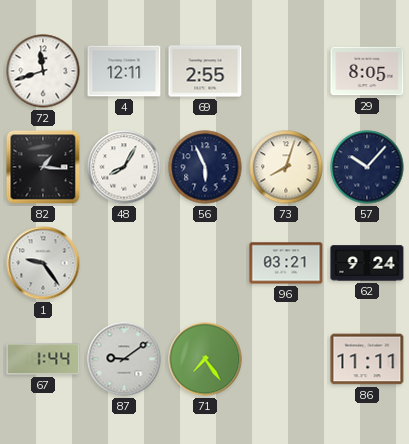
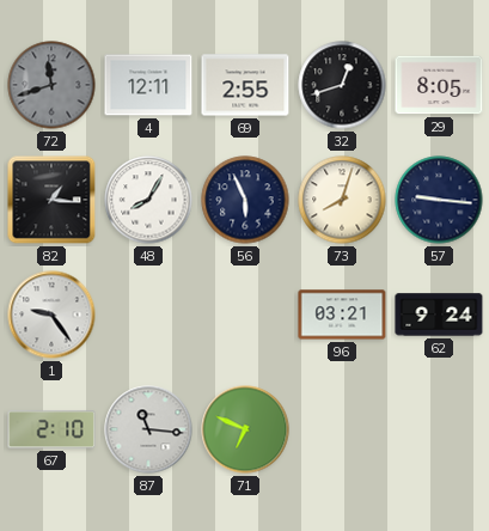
72 dial: white -> grey (51, 85)
32: none -> 12:42 (342, 85)
57: 10:07 -> 9:16 (439, 200)
67: 1:44 -> 2:10 (51, 429)
87: 9:09 -> 11:16 (148, 429)
71: 7:24 -> 6:49 (245, 429)
86: 11:11 -> none (367, 359)
